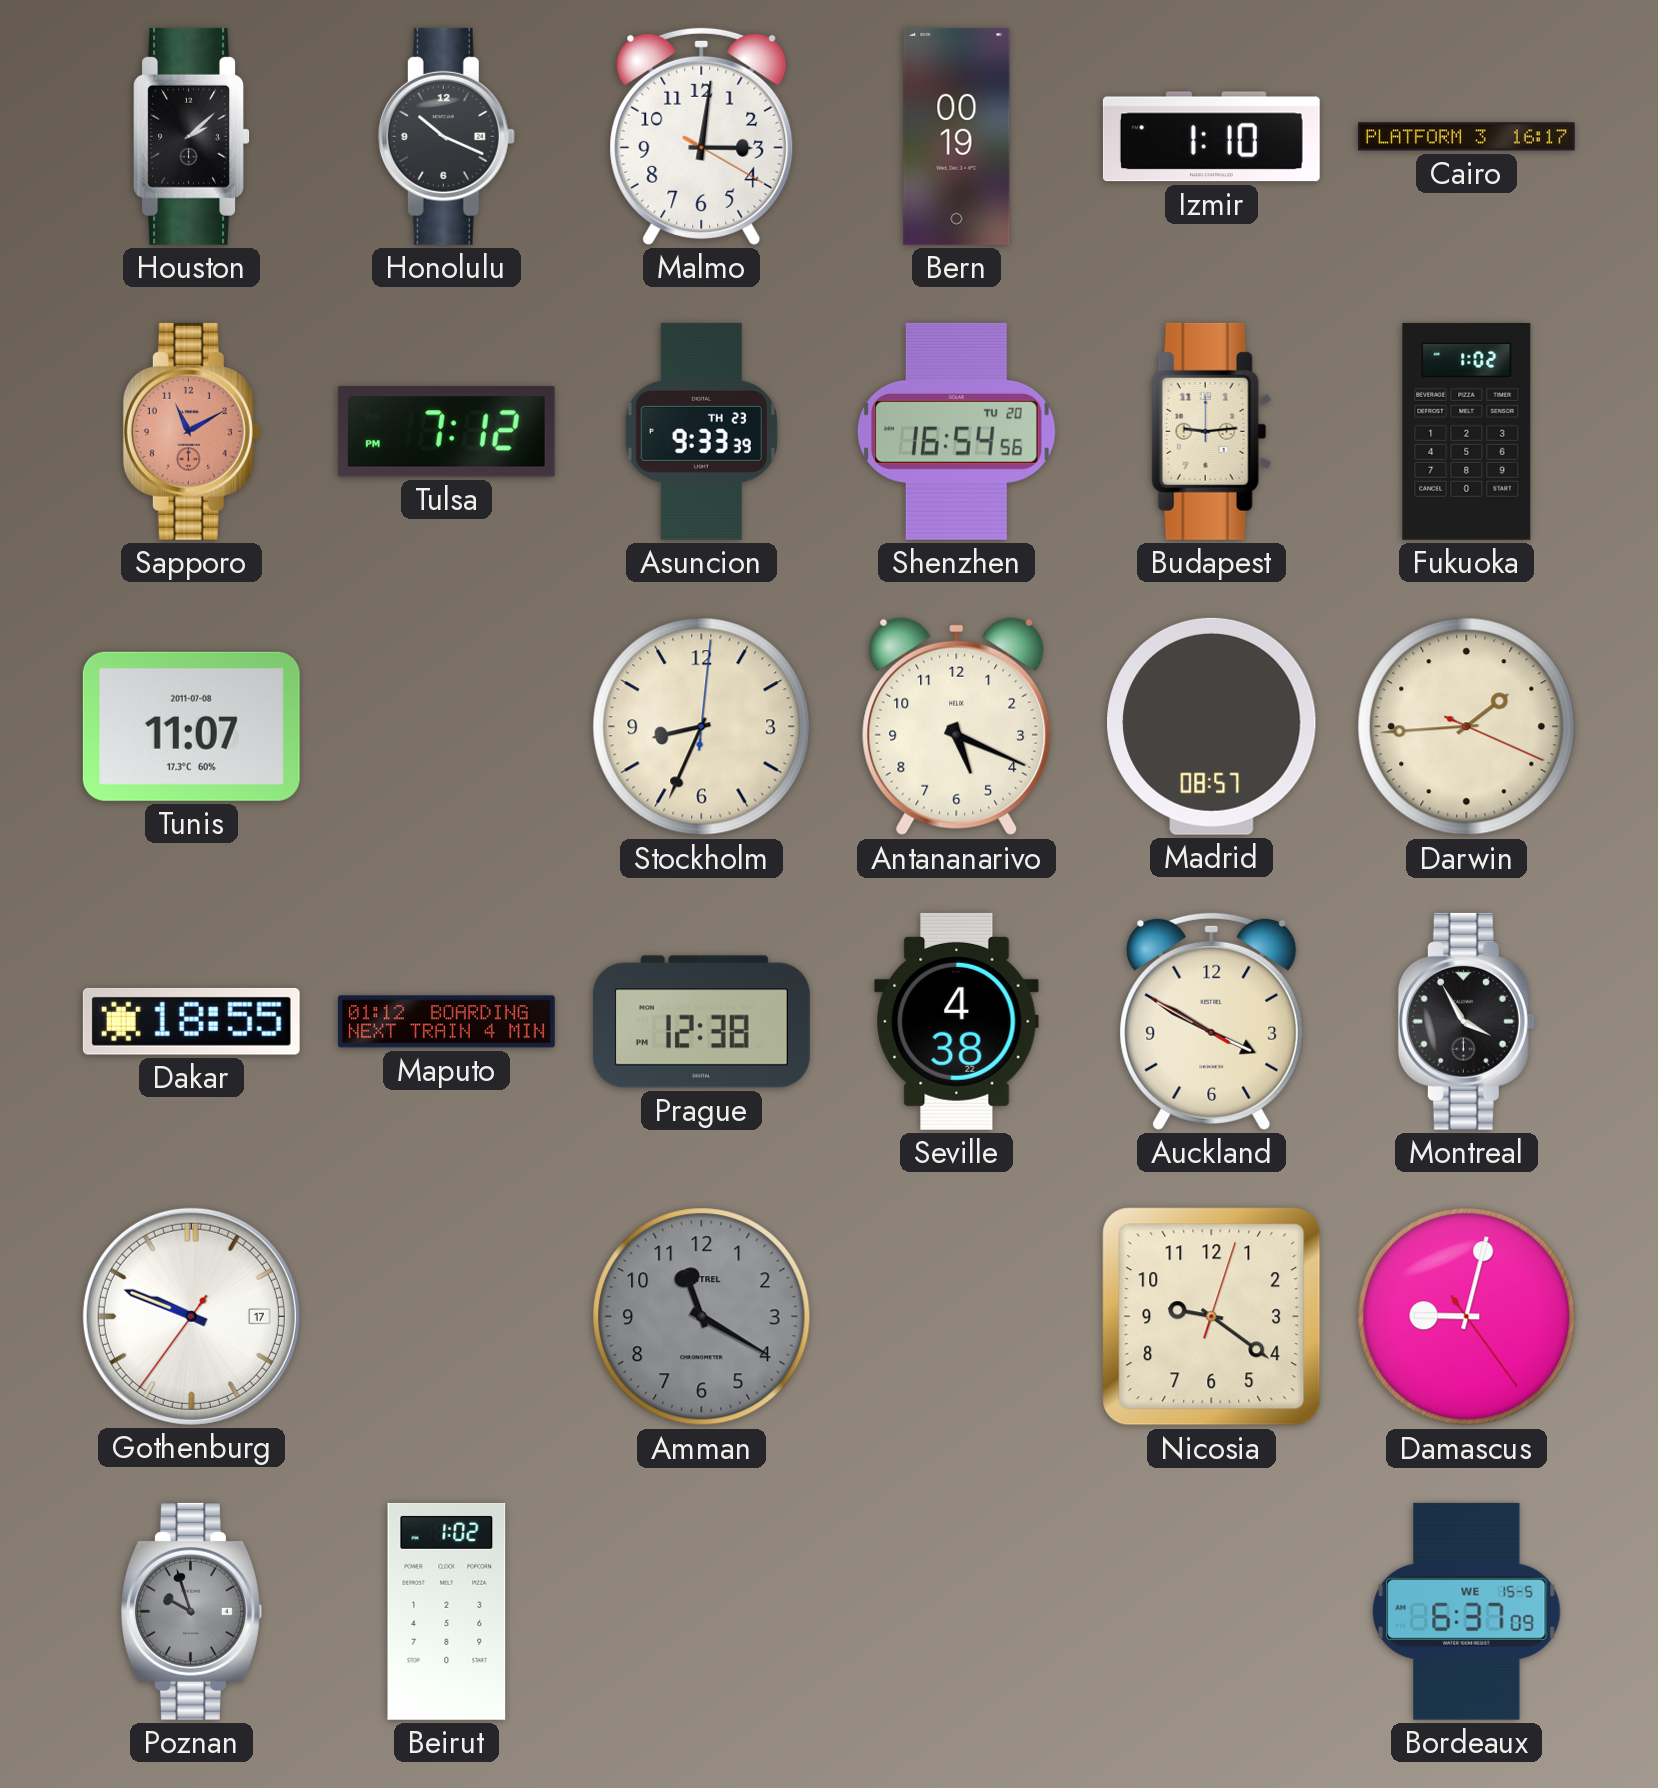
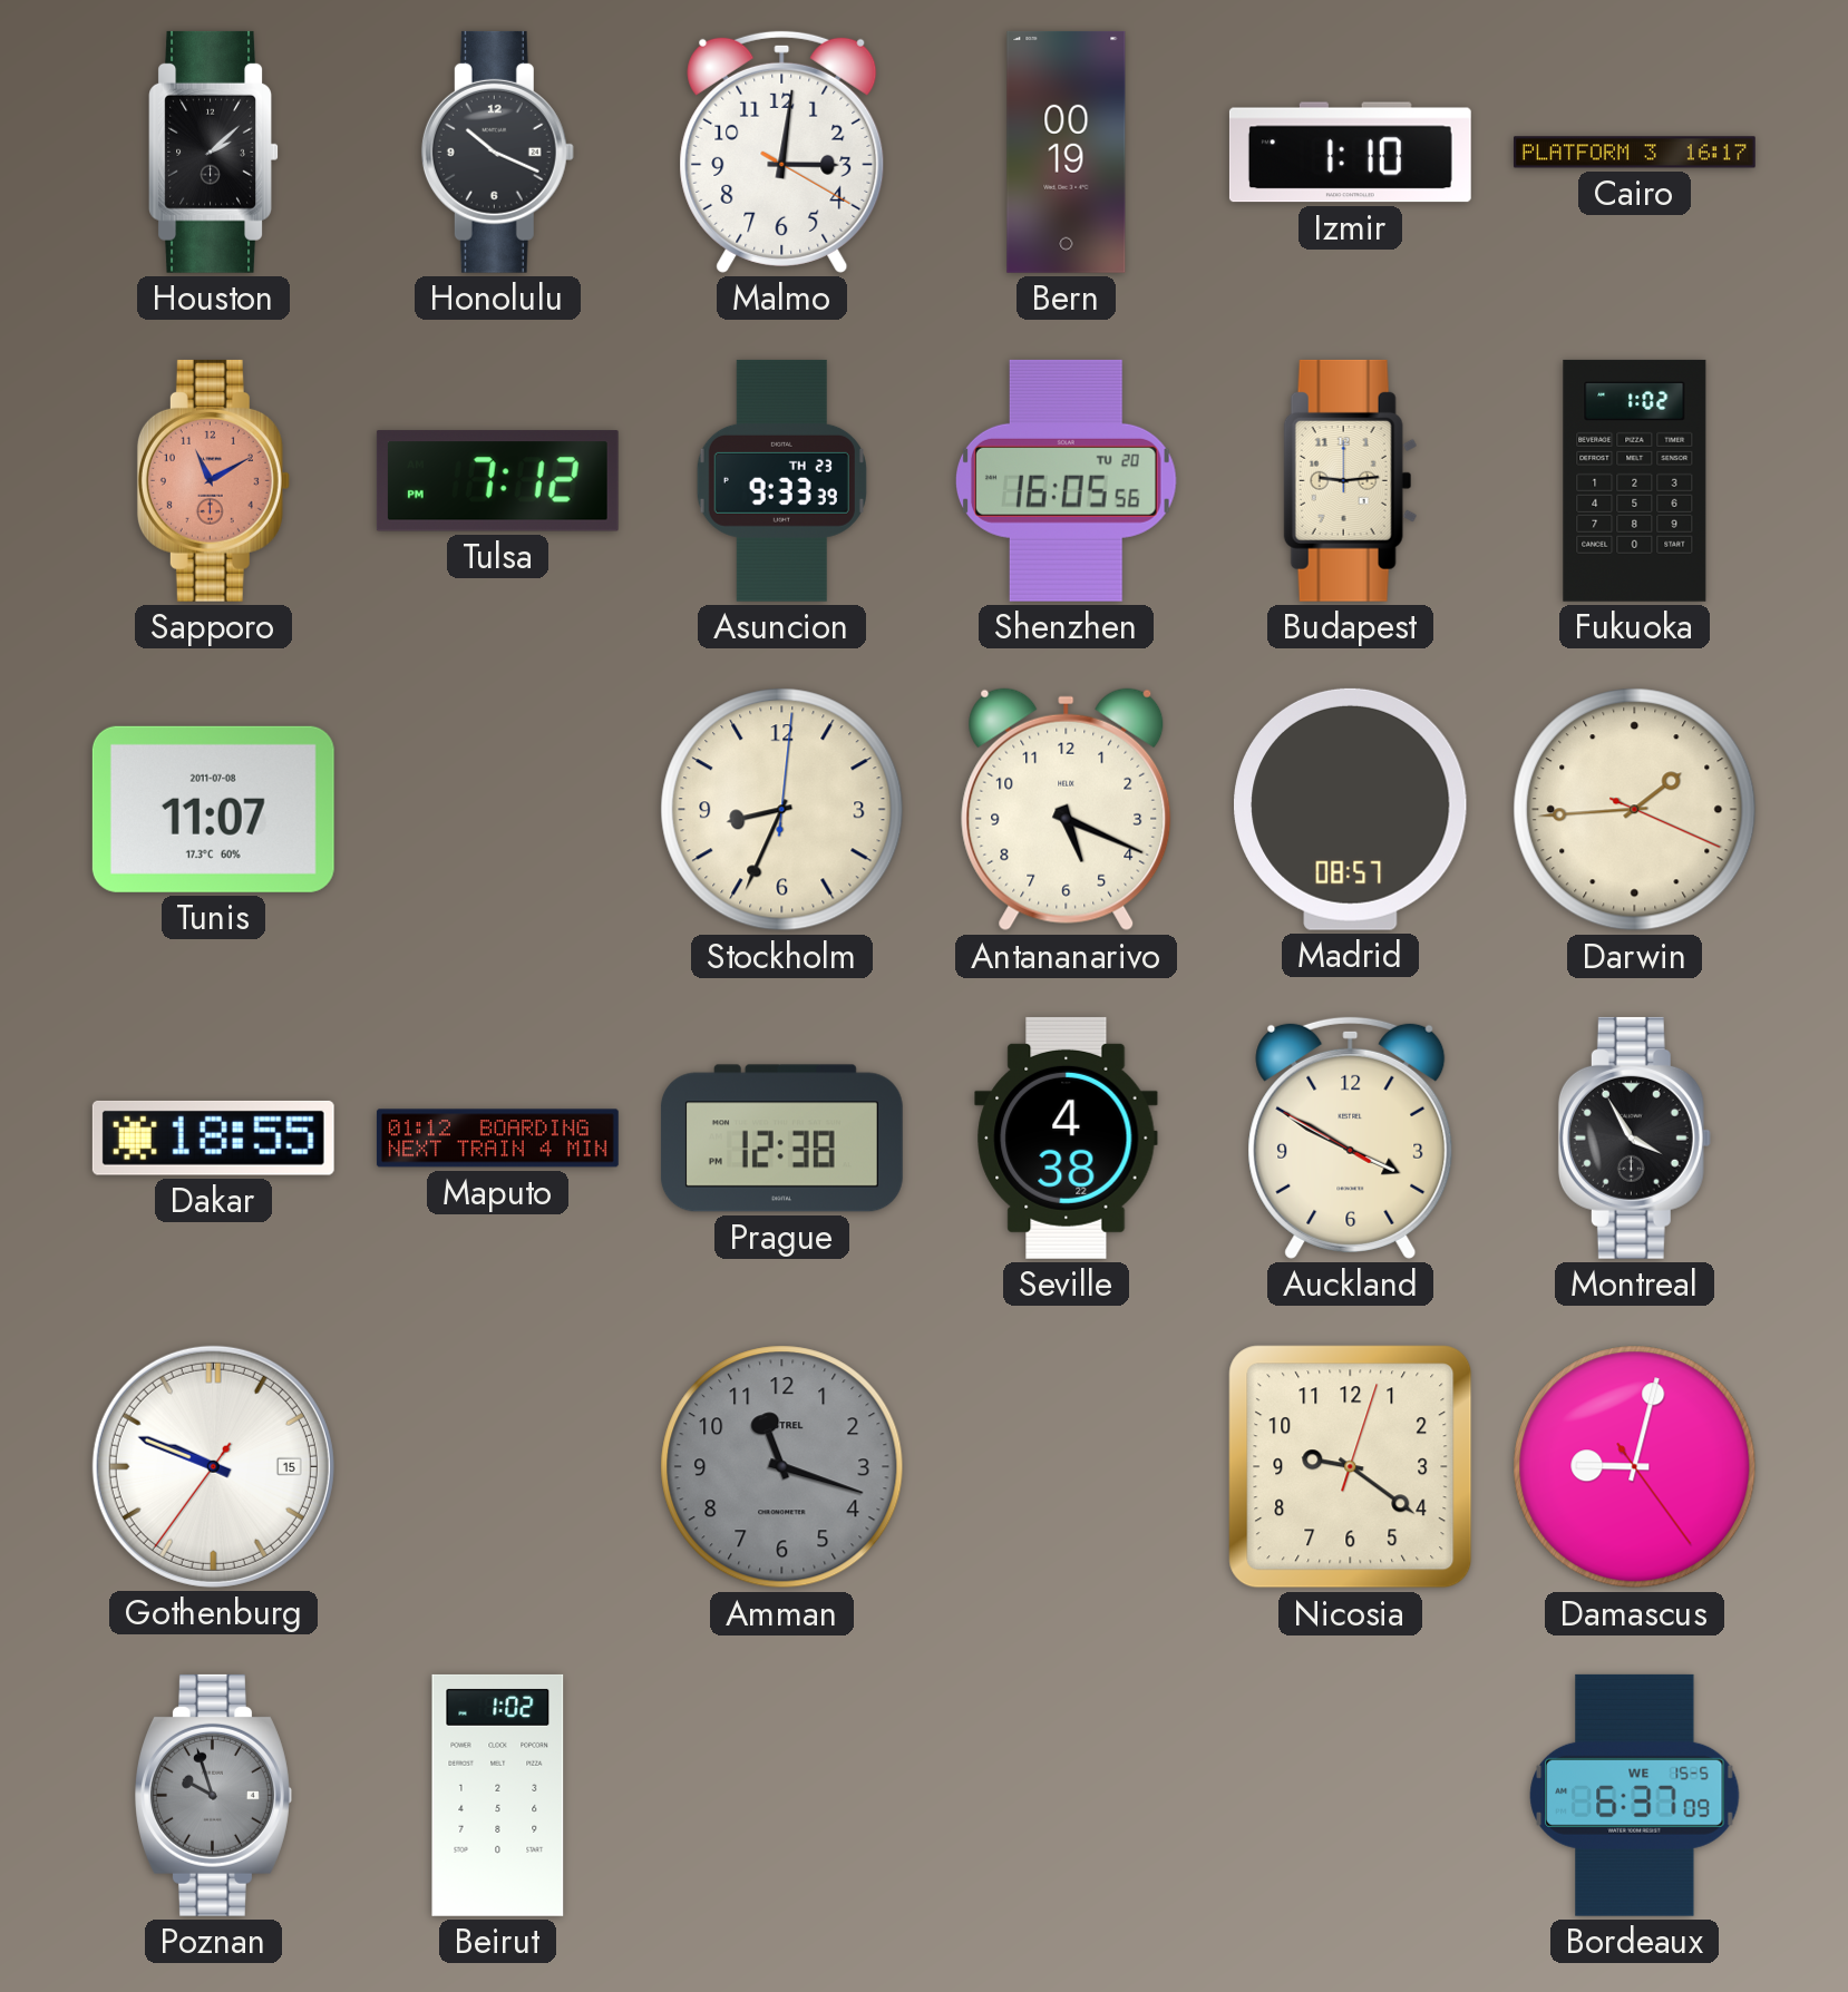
Shenzhen: 16:54 -> 16:05 (1067, 480)
Gothenburg date: 17 -> 15 (213, 1466)
Amman: 11:20 -> 11:18 (782, 1467)
